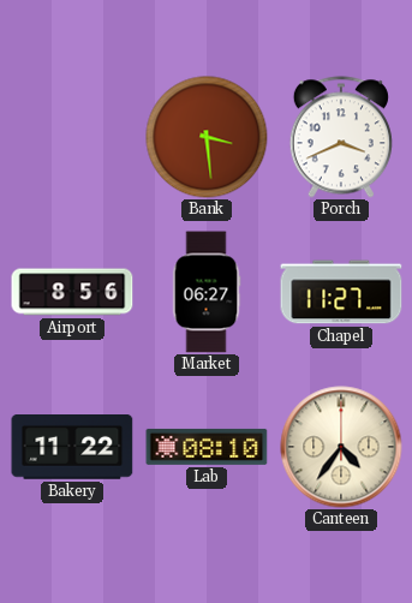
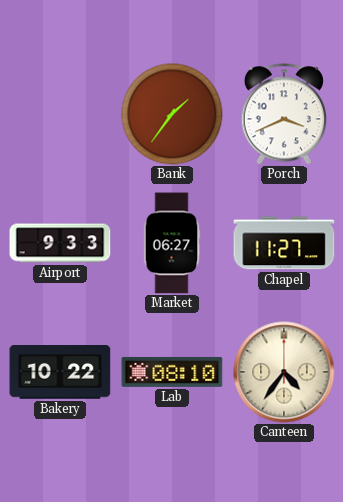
Bank: 3:29 -> 1:36 (172, 114)
Airport: 8:56 -> 9:33 (60, 243)
Bakery: 11:22 -> 10:22 (60, 373)
